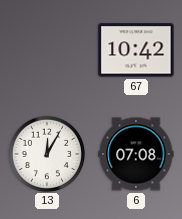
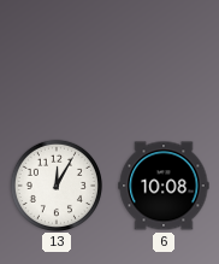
67: 10:42 -> none (136, 50)
6: 07:08 -> 10:08 (164, 186)
